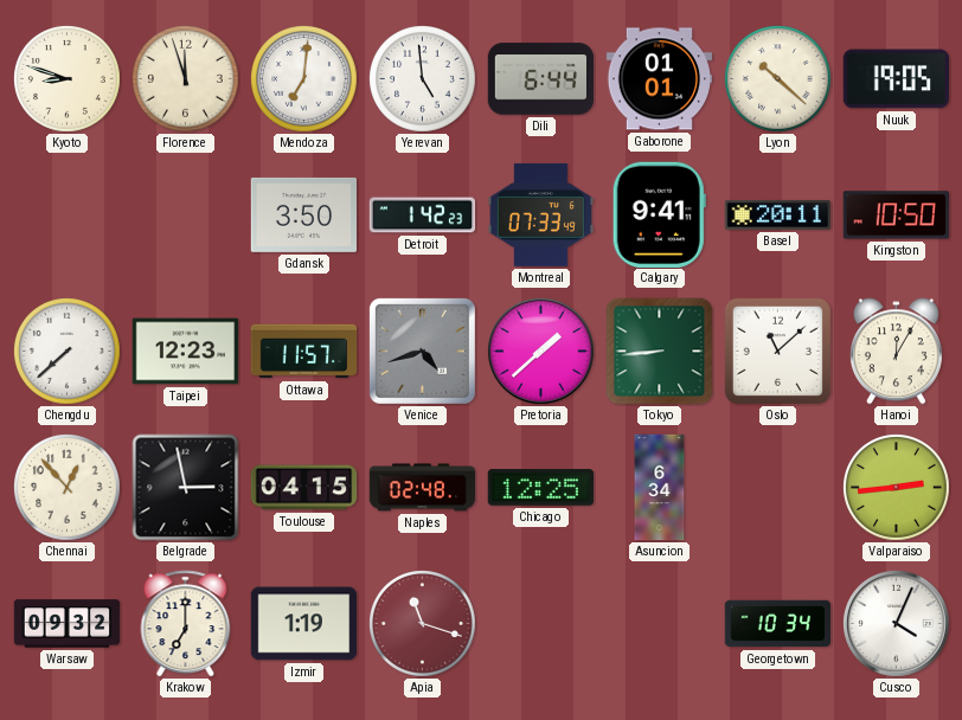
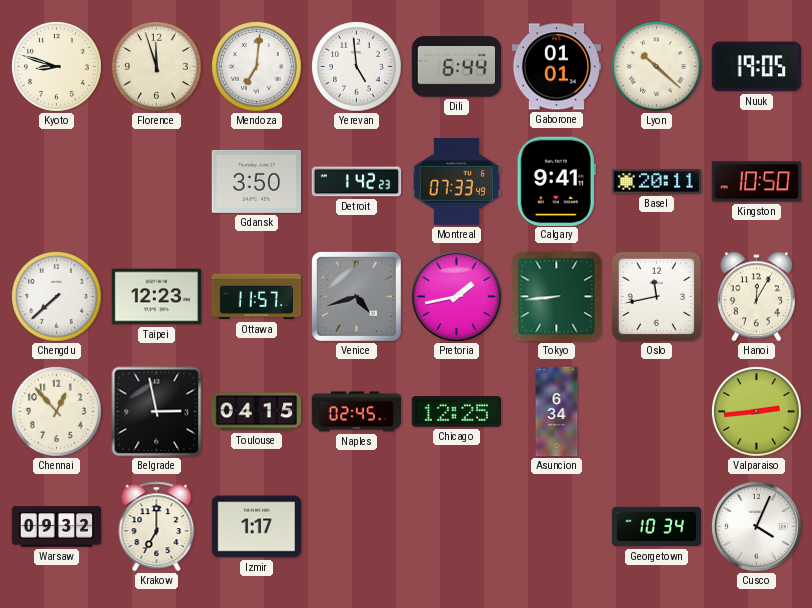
Pretoria: 1:38 -> 1:43 (457, 297)
Oslo: 11:08 -> 11:43 (656, 296)
Naples: 02:48 -> 02:45 (357, 412)
Izmir: 1:19 -> 1:17 (257, 527)
Apia: 11:18 -> none (423, 624)
